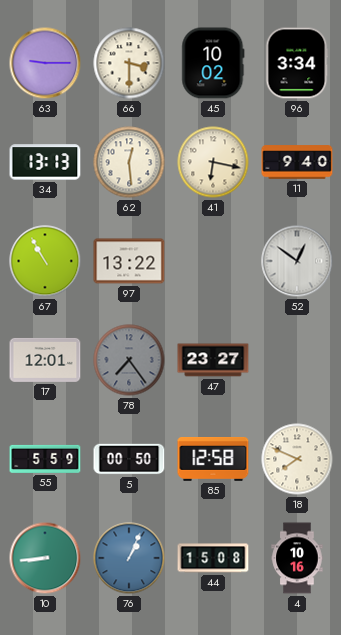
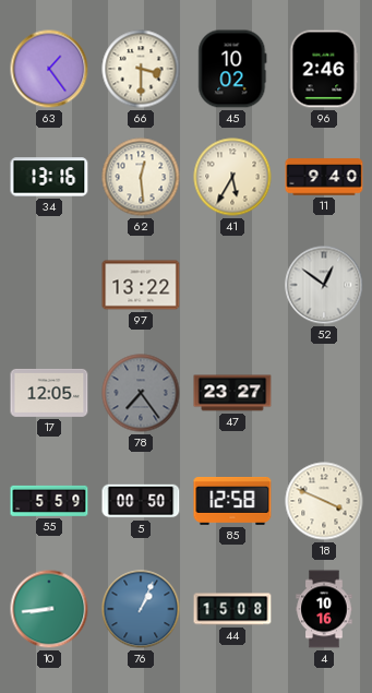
63: 9:15 -> 1:24 (49, 69)
96: 3:34 -> 2:46 (324, 69)
34: 13:13 -> 13:16 (49, 177)
41: 6:17 -> 5:35 (232, 177)
67: 10:55 -> none (45, 261)
17: 12:01 -> 12:05 (49, 393)
18: 7:49 -> 3:49 (324, 501)
